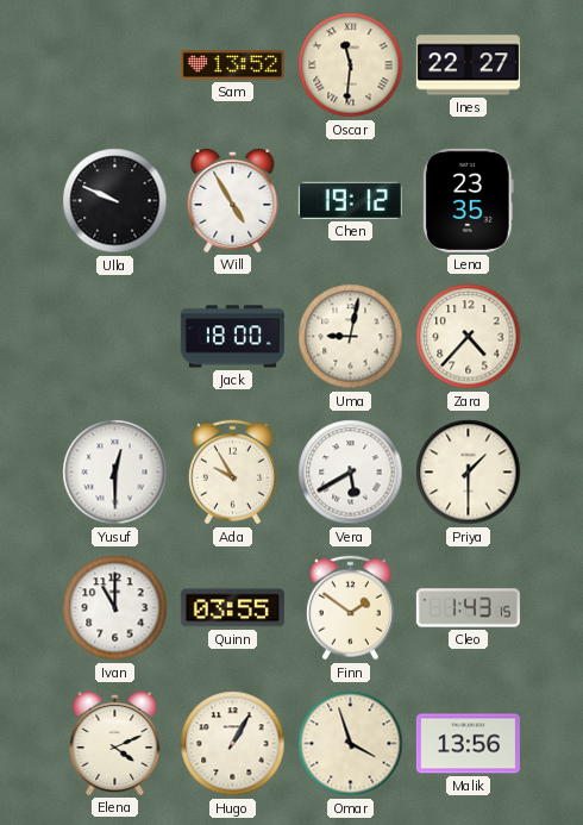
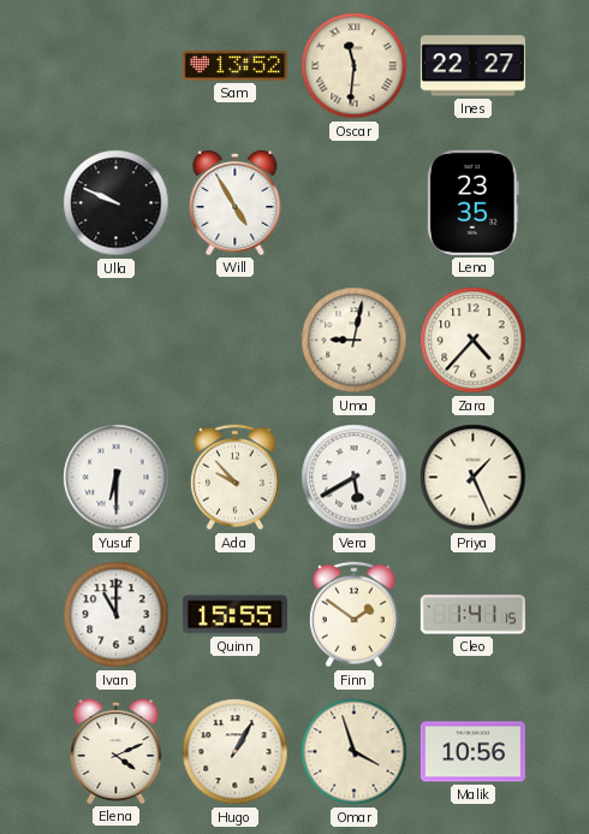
Chen: 19:12 -> none (350, 200)
Jack: 18:00 -> none (232, 337)
Yusuf: 12:30 -> 6:30 (117, 478)
Ada: 9:55 -> 9:53 (234, 478)
Priya: 1:30 -> 1:26 (474, 478)
Quinn: 03:55 -> 15:55 (234, 615)
Cleo: 1:43 -> 1:41 (472, 615)
Malik: 13:56 -> 10:56 (472, 752)
